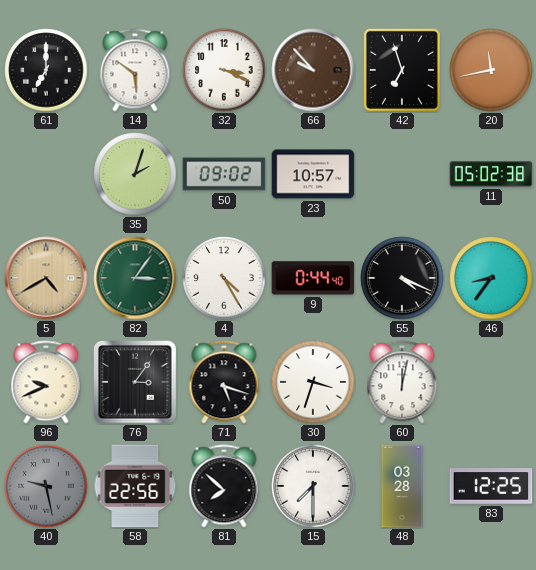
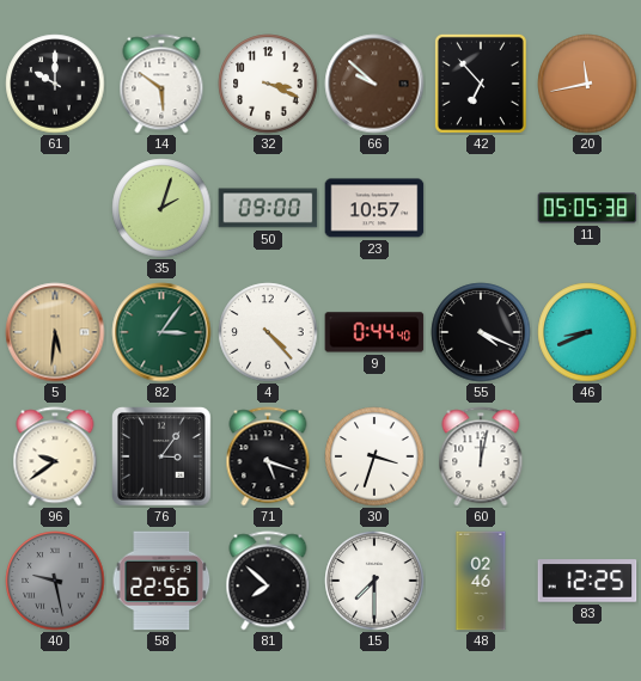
61: 7:00 -> 10:00 (55, 84)
66: 9:53 -> 9:52 (374, 84)
42: 6:57 -> 6:53 (481, 84)
50: 09:02 -> 09:00 (268, 208)
11: 05:02 -> 05:05 (587, 208)
5: 4:40 -> 5:31 (55, 332)
4: 4:25 -> 4:23 (268, 332)
46: 8:36 -> 8:41 (587, 332)
96: 9:41 -> 9:39 (55, 456)
48: 03:28 -> 02:46 (481, 581)
